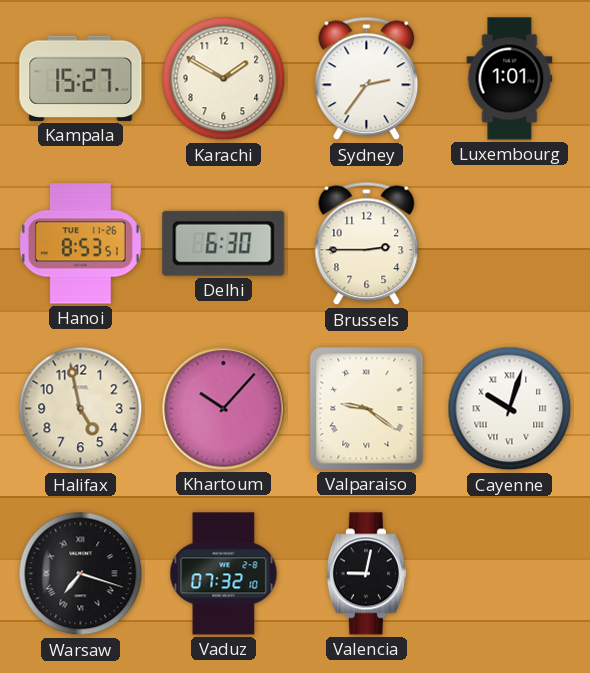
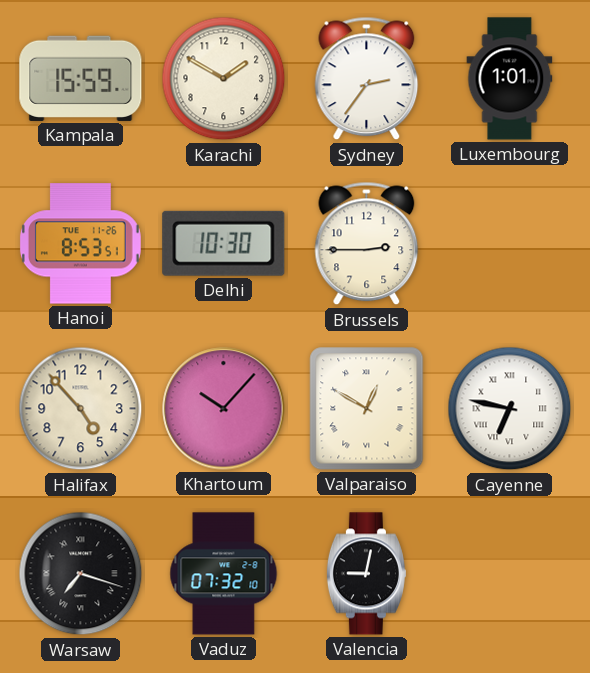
Kampala: 15:27 -> 15:59 (81, 78)
Delhi: 6:30 -> 10:30 (224, 243)
Halifax: 4:58 -> 4:53 (81, 409)
Valparaiso: 9:21 -> 12:50 (367, 409)
Cayenne: 10:03 -> 6:47 (510, 409)
